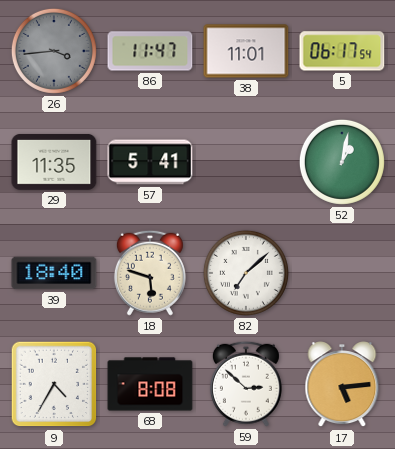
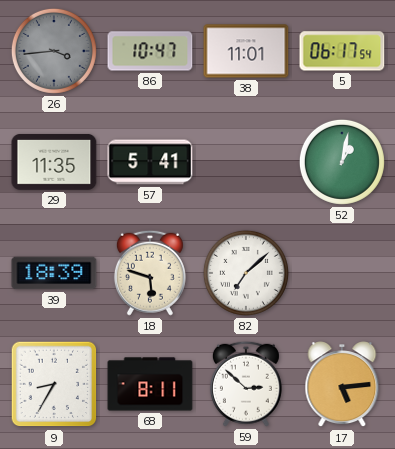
86: 11:47 -> 10:47 (150, 51)
39: 18:40 -> 18:39 (54, 273)
9: 4:35 -> 8:35 (54, 384)
68: 8:08 -> 8:11 (150, 384)
